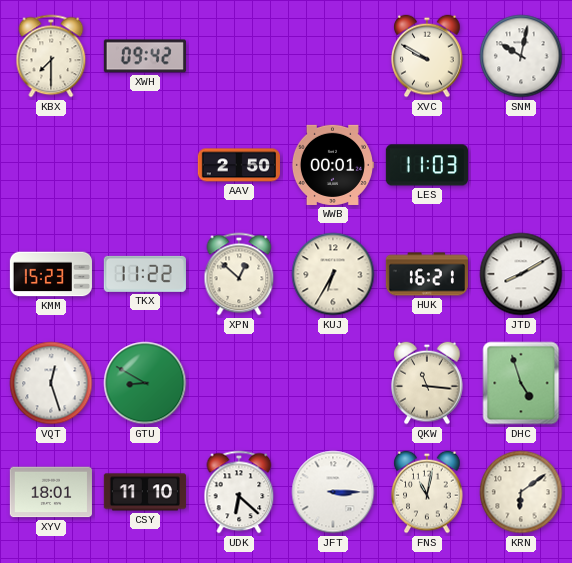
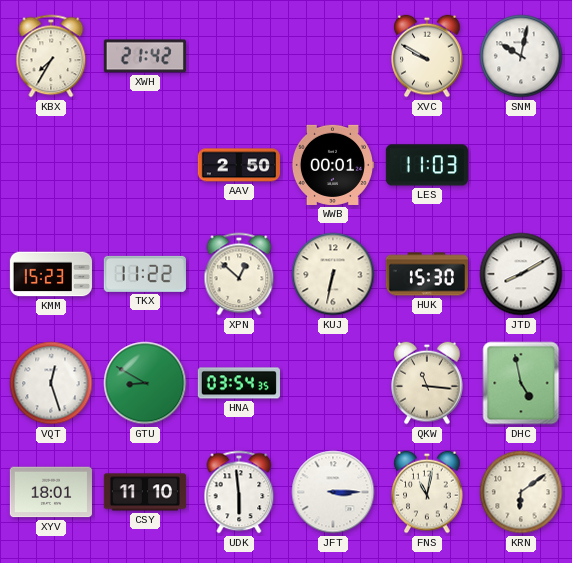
KBX: 7:30 -> 7:35 (51, 56)
XWH: 09:42 -> 21:42 (145, 56)
KUJ: 6:35 -> 6:32 (333, 274)
HUK: 16:21 -> 15:30 (427, 274)
HNA: none -> 03:54 (239, 383)
DHC: 4:57 -> 4:58 (521, 383)
UDK: 6:22 -> 5:59 (239, 492)
